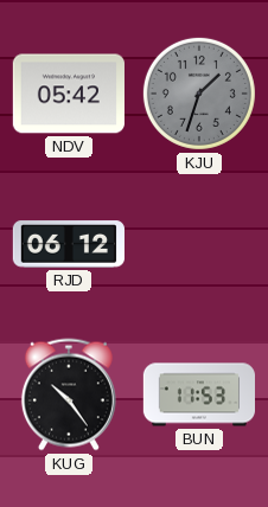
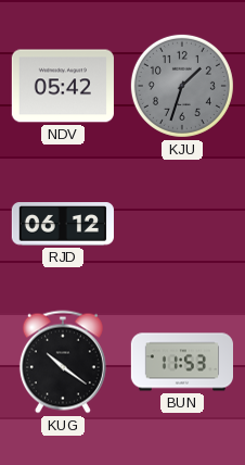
KUG: 10:24 -> 10:21 (63, 362)
